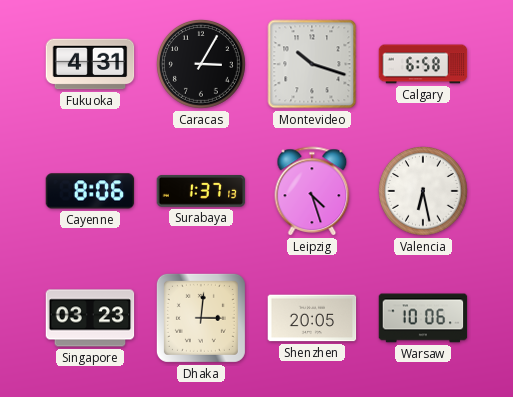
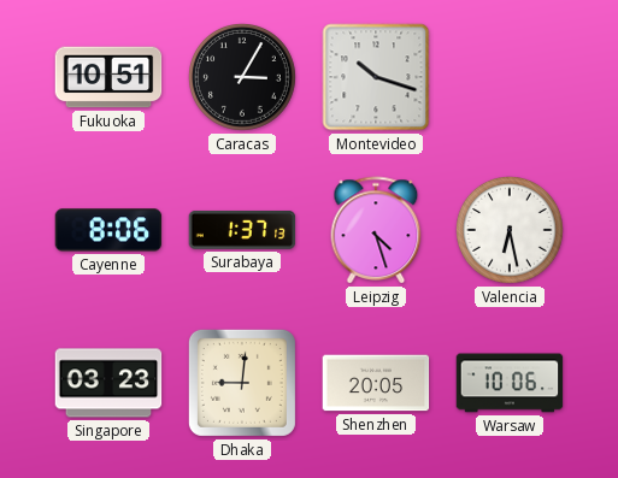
Fukuoka: 4:31 -> 10:51 (108, 77)
Calgary: 6:58 -> none (423, 64)
Dhaka: 3:01 -> 9:01 (242, 383)
